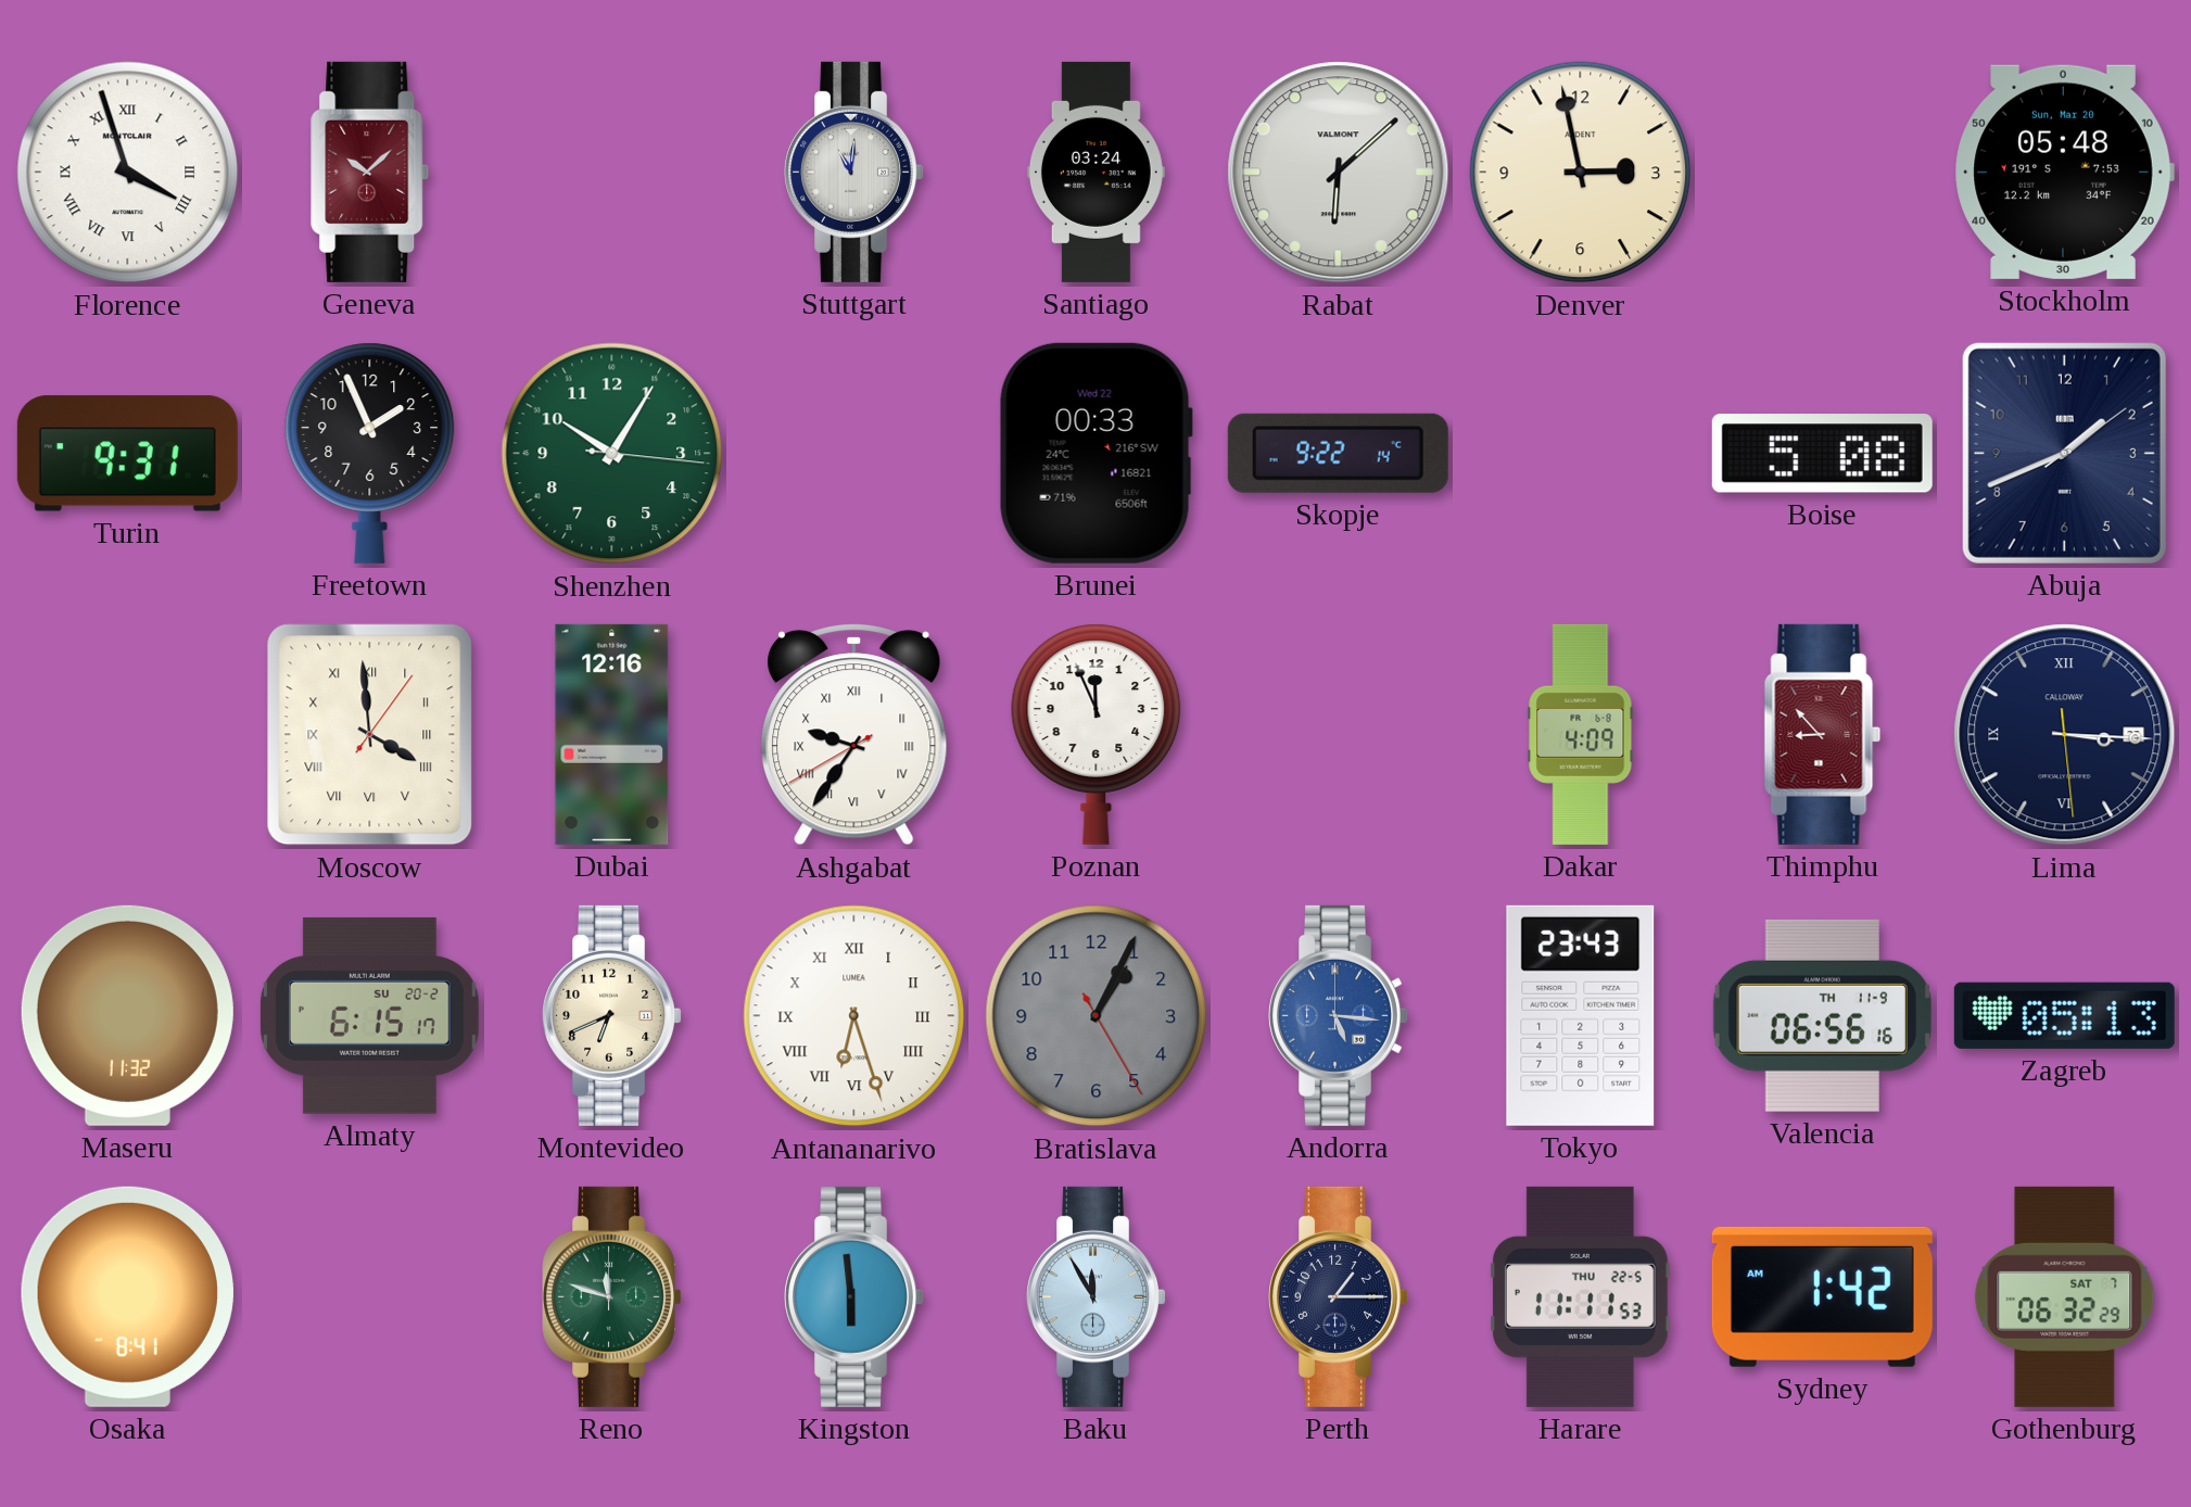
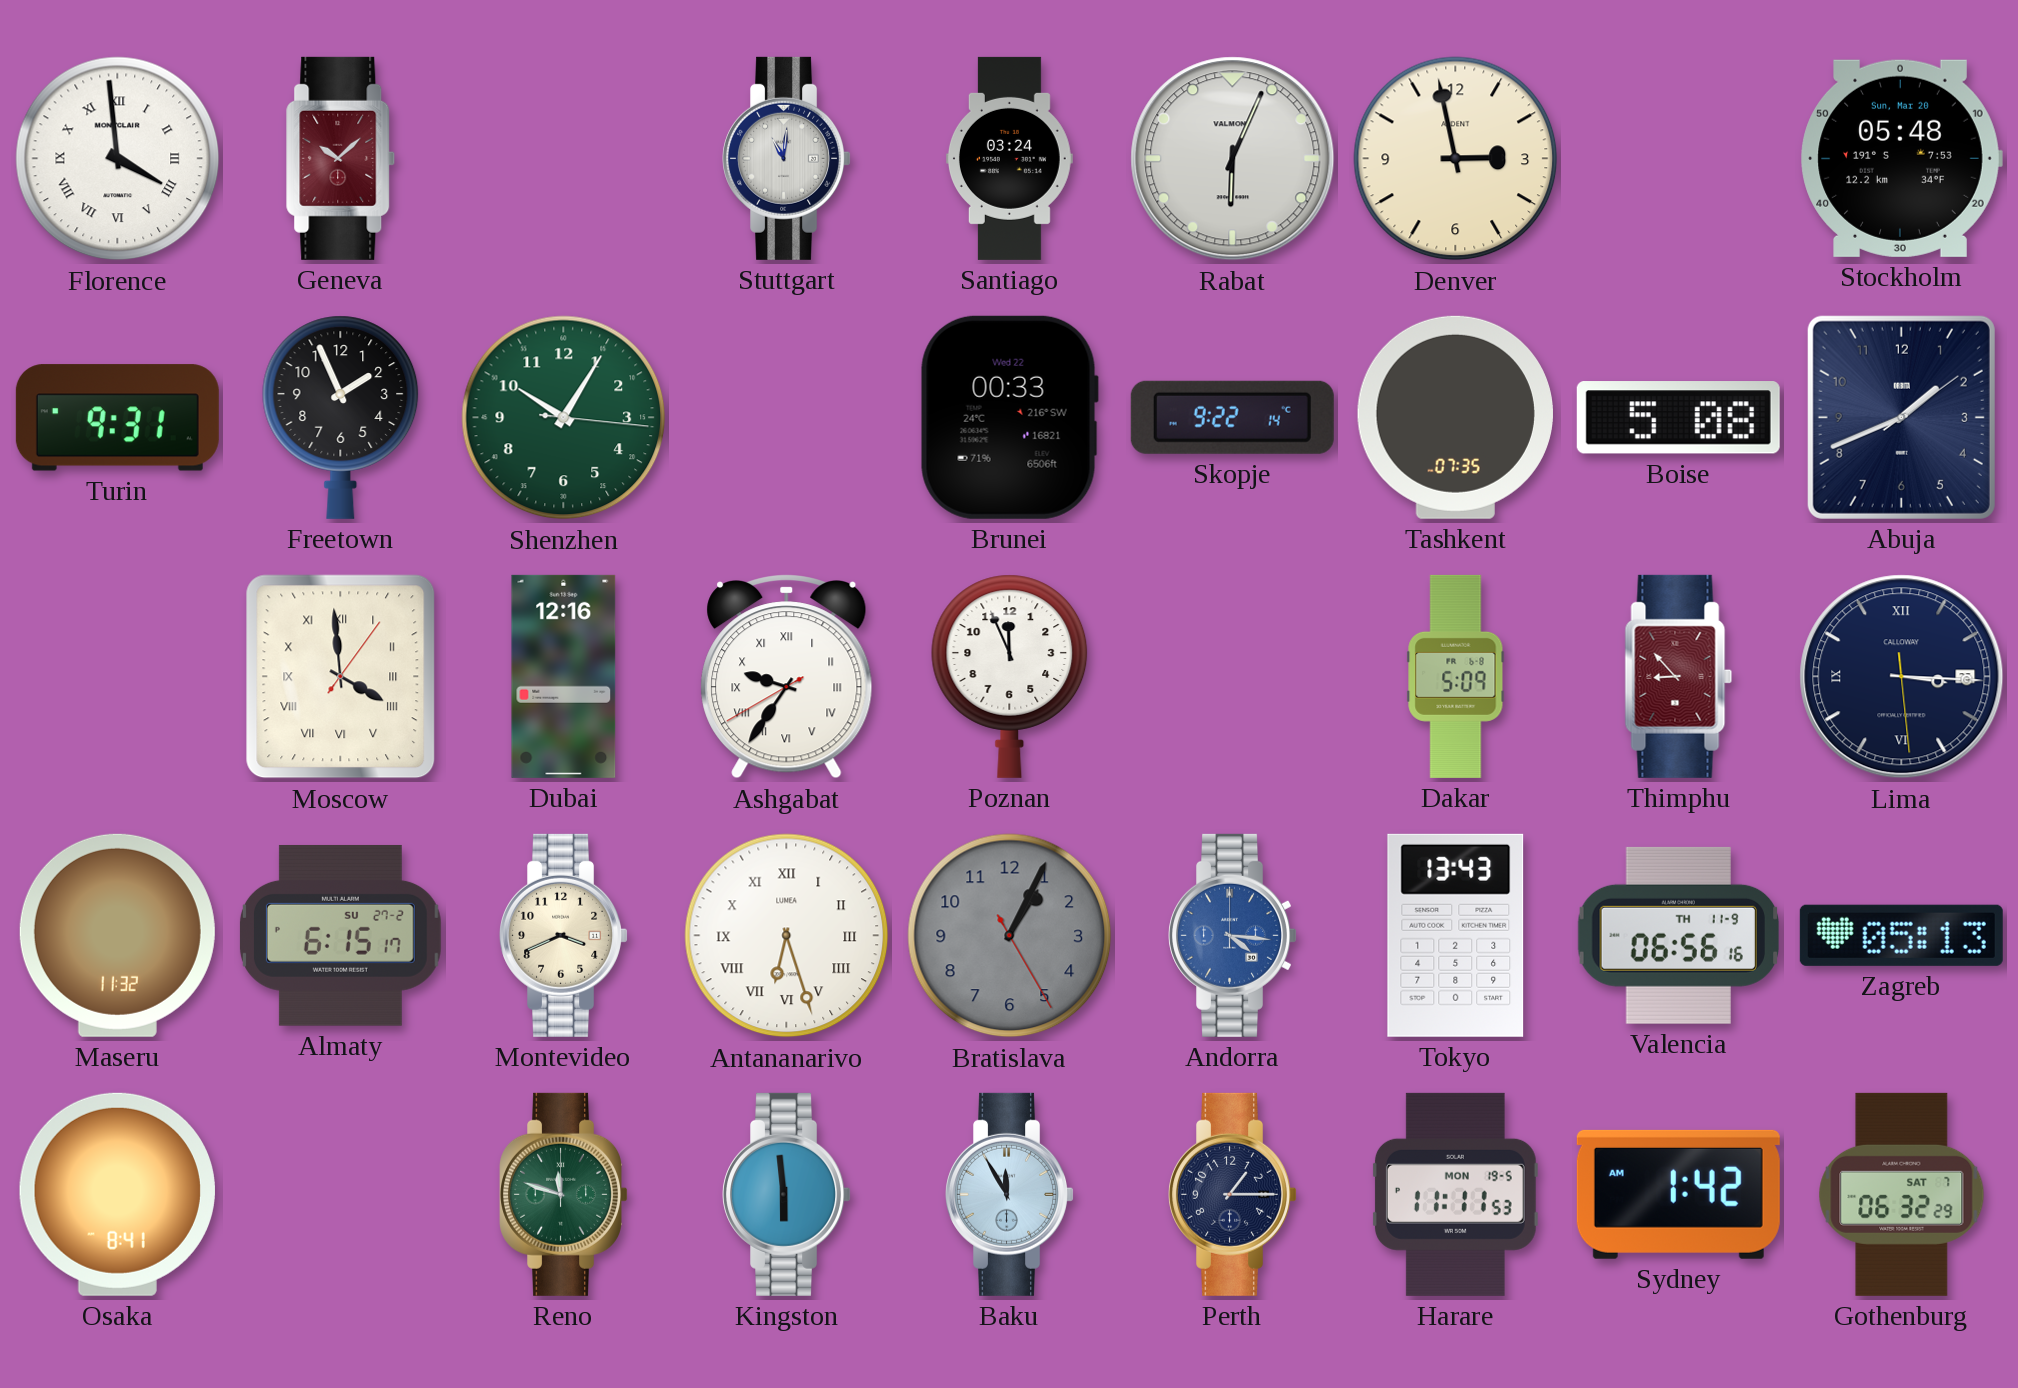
Florence: 3:57 -> 3:59 (118, 159)
Rabat: 6:08 -> 6:04 (1233, 159)
Tashkent: none -> 07:35 (1455, 417)
Dakar: 4:09 -> 5:09 (1456, 676)
Almaty date: SU 20-2 -> SU 27-2 (340, 936)
Montevideo: 6:41 -> 3:41 (563, 935)
Andorra: 5:16 -> 4:16 (1232, 935)
Tokyo: 23:43 -> 13:43 (1456, 935)
Harare date: THU 22-5 -> MON 19-5 (1455, 1194)
